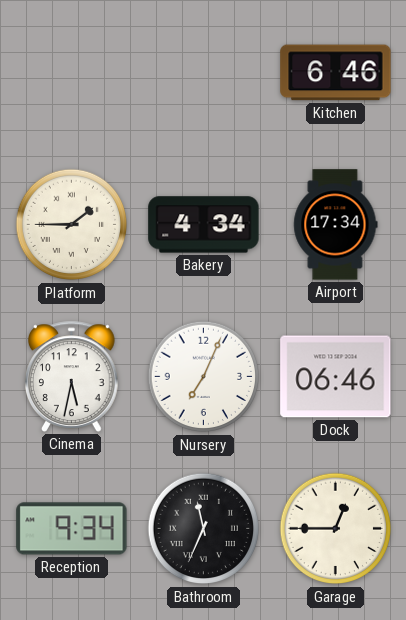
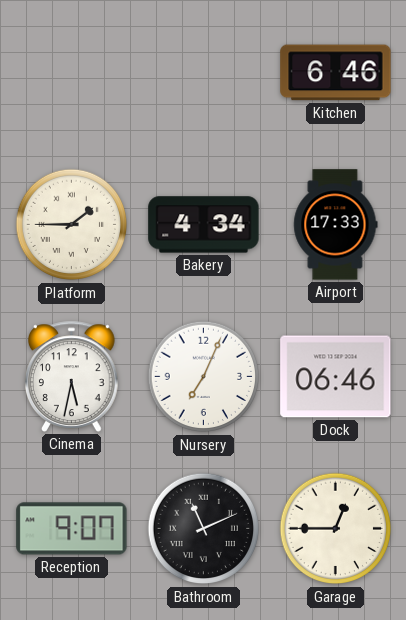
Airport: 17:34 -> 17:33 (336, 225)
Reception: 9:34 -> 9:07 (72, 529)
Bathroom: 11:34 -> 11:11 (204, 529)
